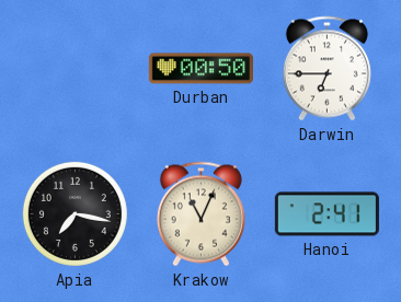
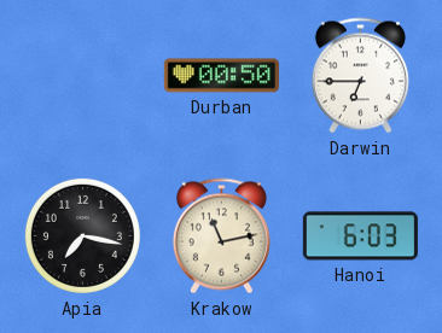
Krakow: 11:04 -> 11:13 (221, 236)
Hanoi: 2:41 -> 6:03 (360, 236)
